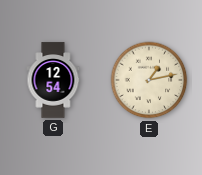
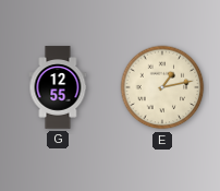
G: 12:54 -> 12:55 (58, 87)
